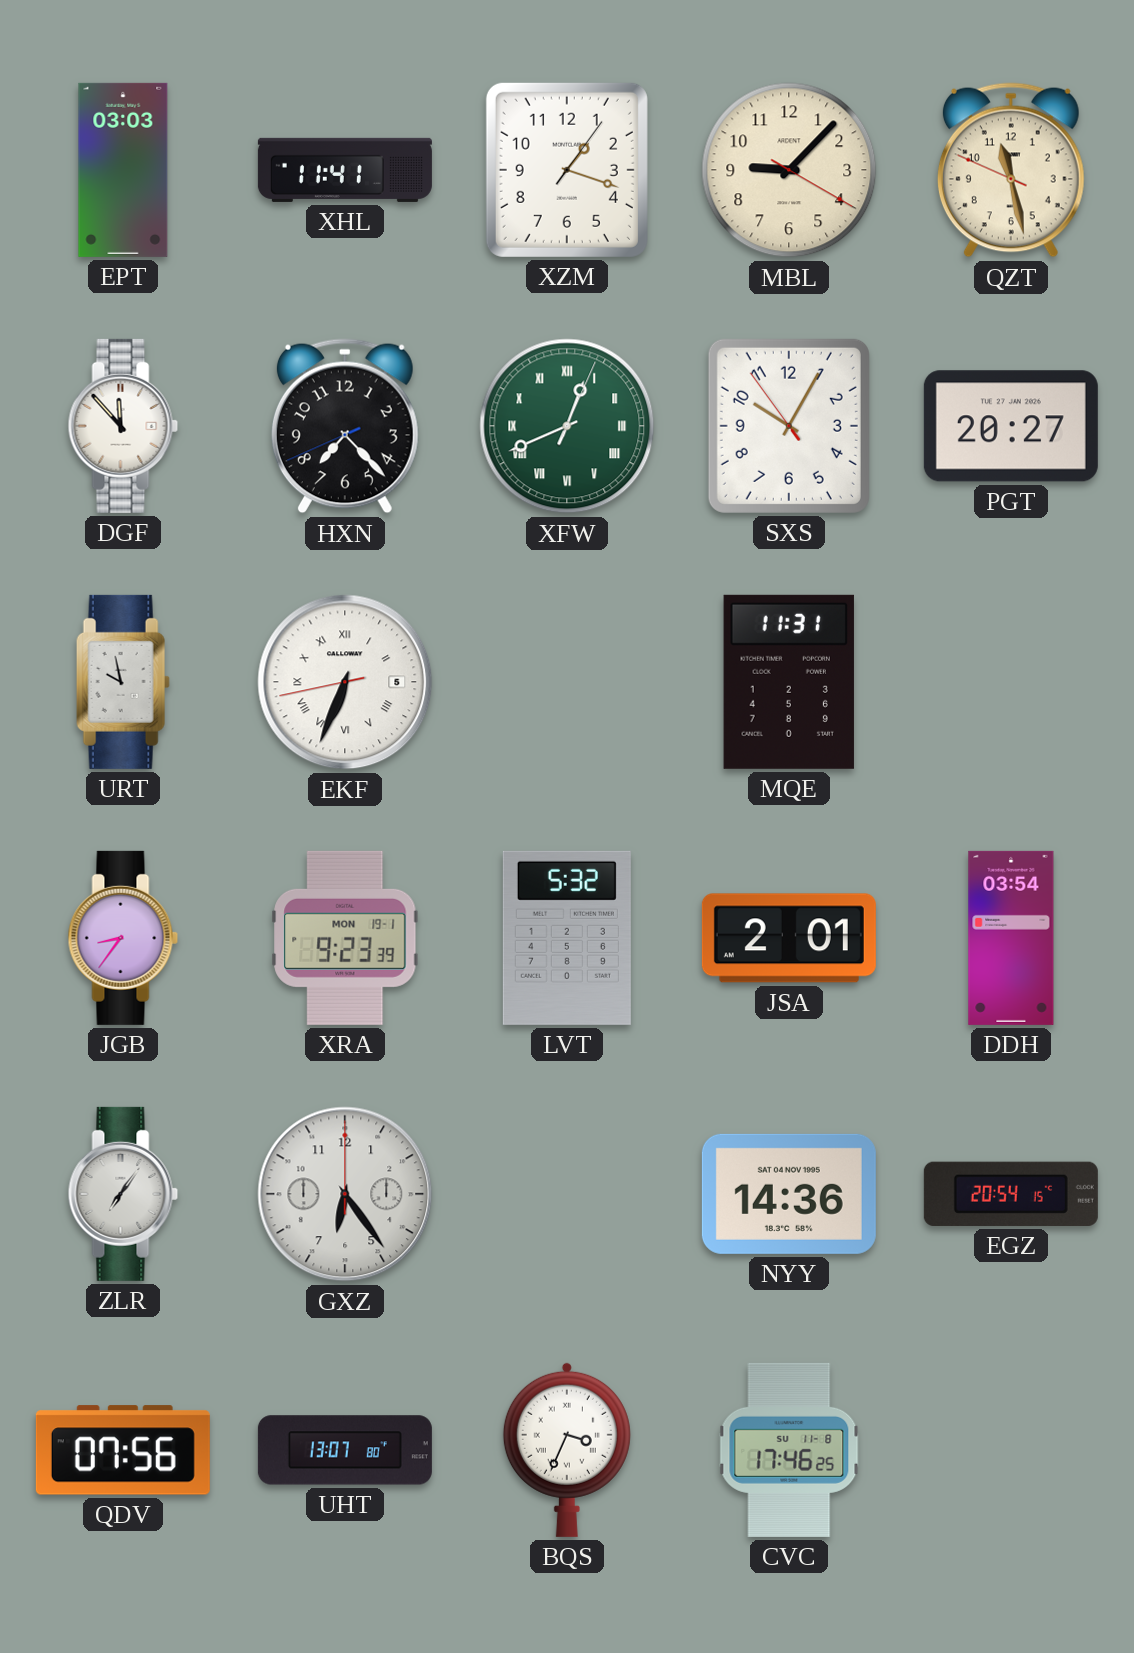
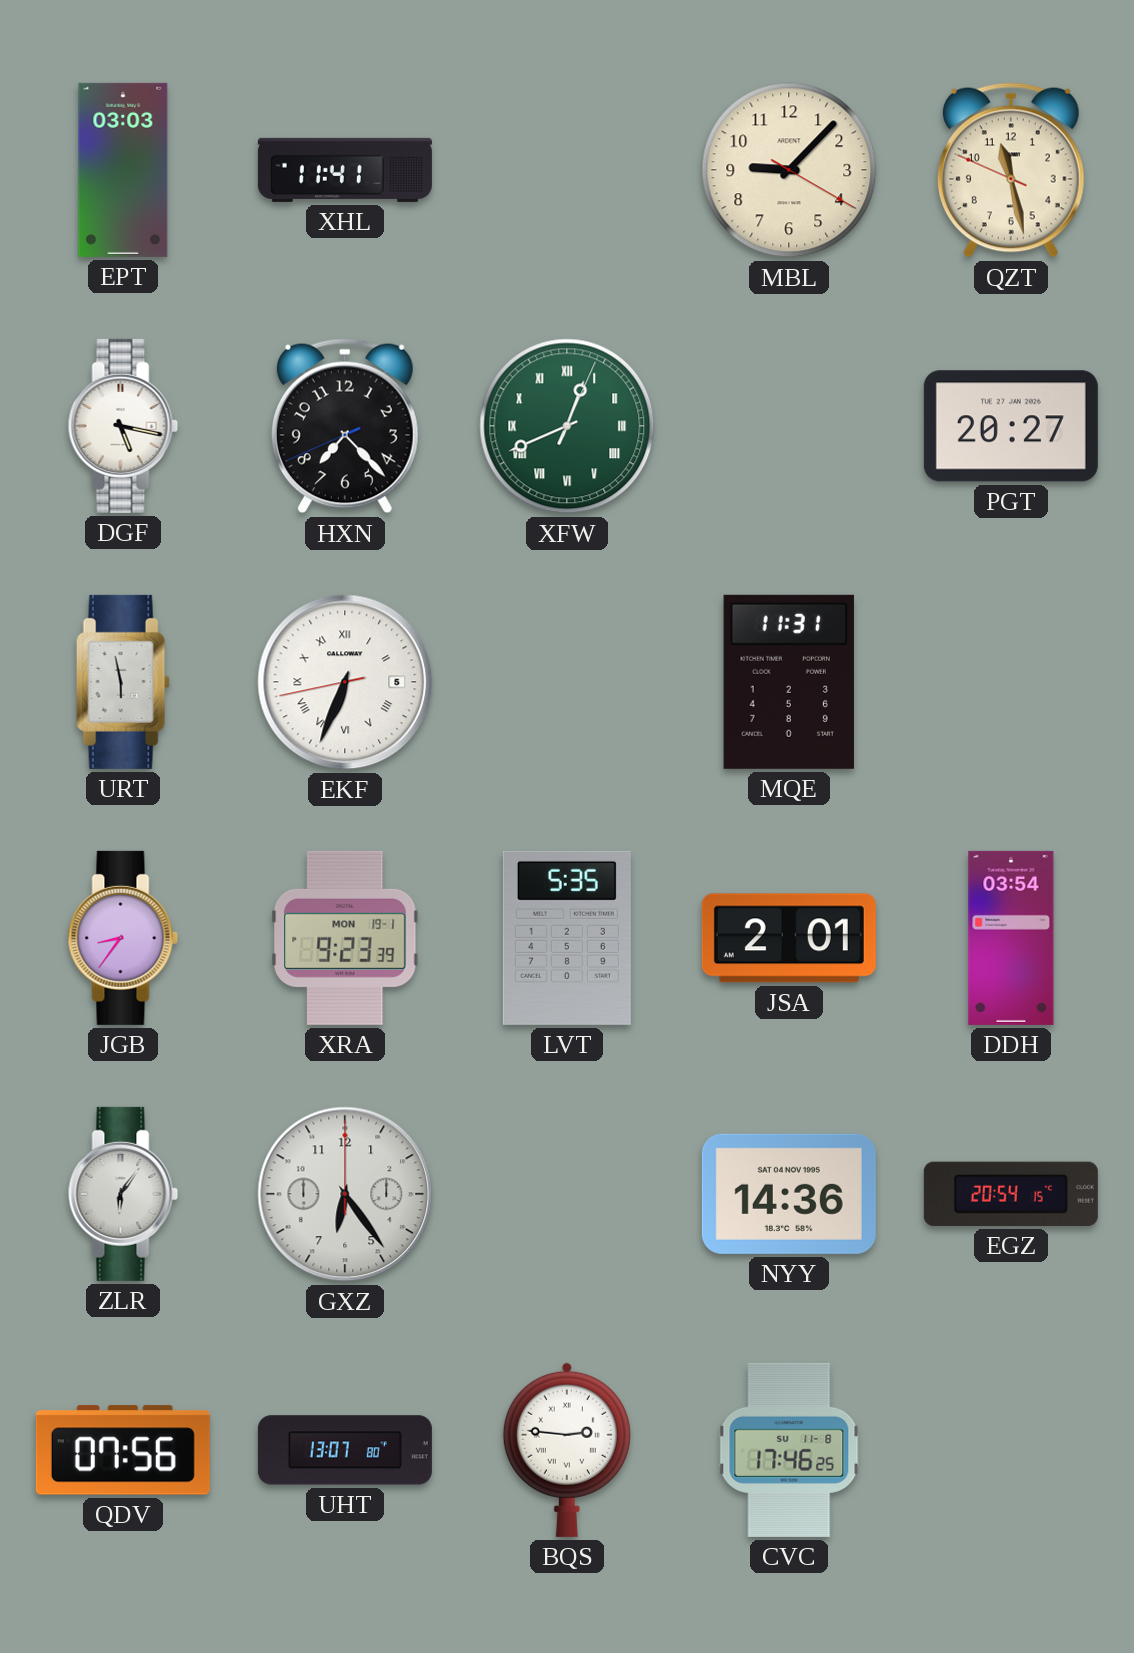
XZM: 1:18 -> none (567, 170)
DGF: 11:53 -> 5:17 (123, 426)
SXS: 10:04 -> none (789, 426)
URT: 9:58 -> 5:58 (123, 682)
LVT: 5:32 -> 5:35 (567, 938)
ZLR: 7:06 -> 6:06 (123, 1194)
BQS: 3:34 -> 2:46 (567, 1450)
